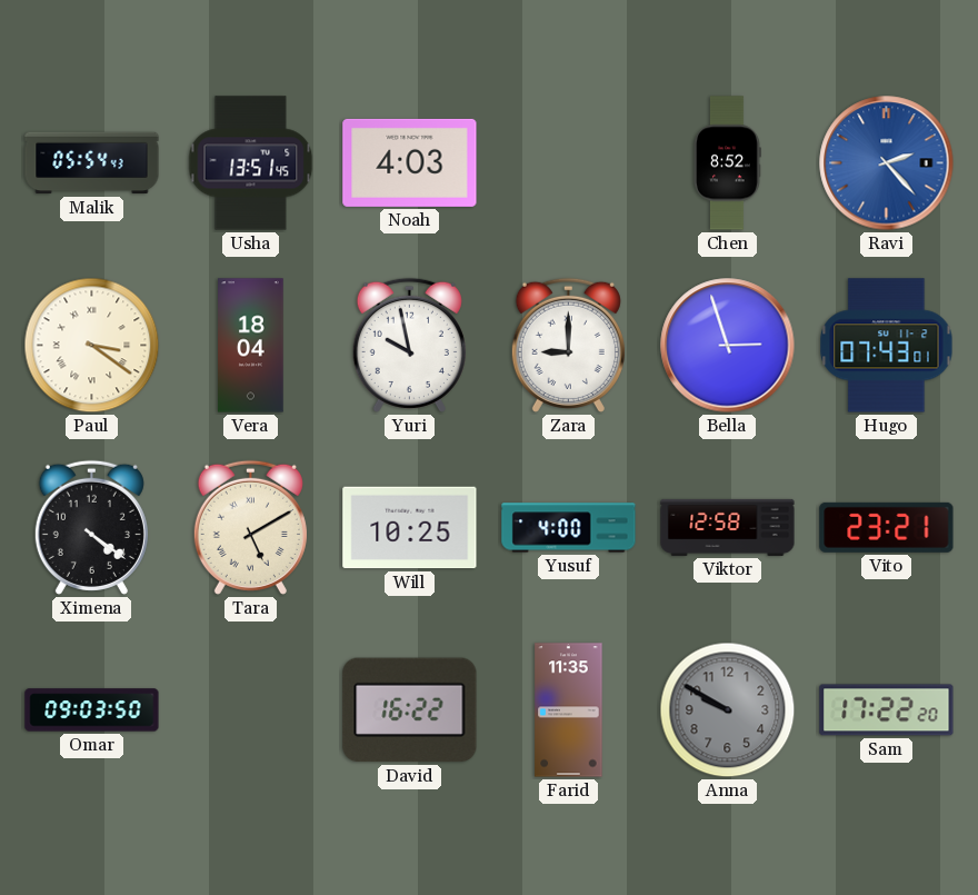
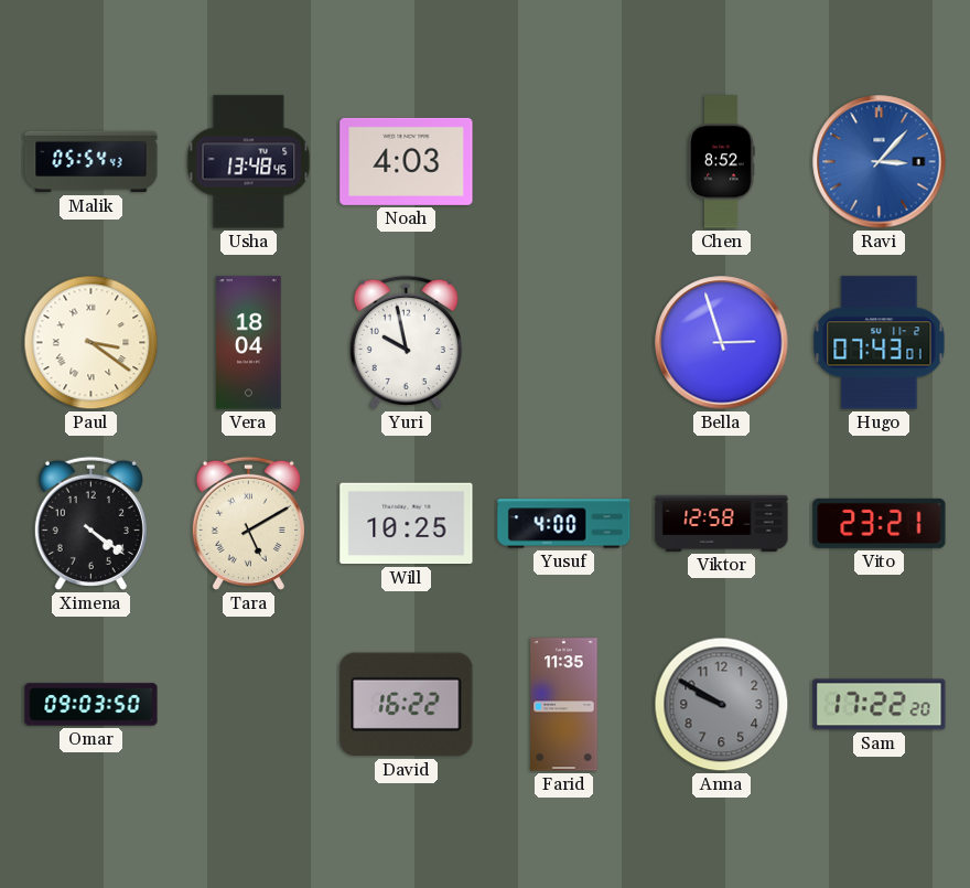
Usha: 13:51 -> 13:48 (249, 162)
Ravi: 2:23 -> 3:07 (880, 162)
Zara: 9:00 -> none (568, 345)
